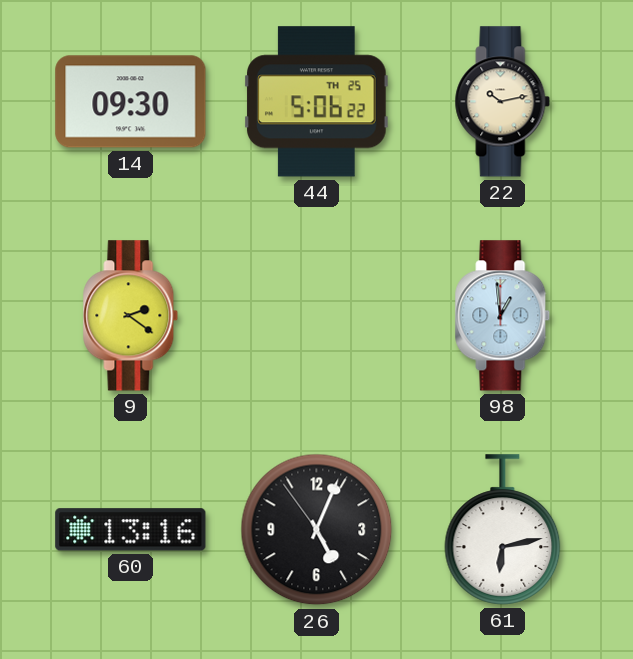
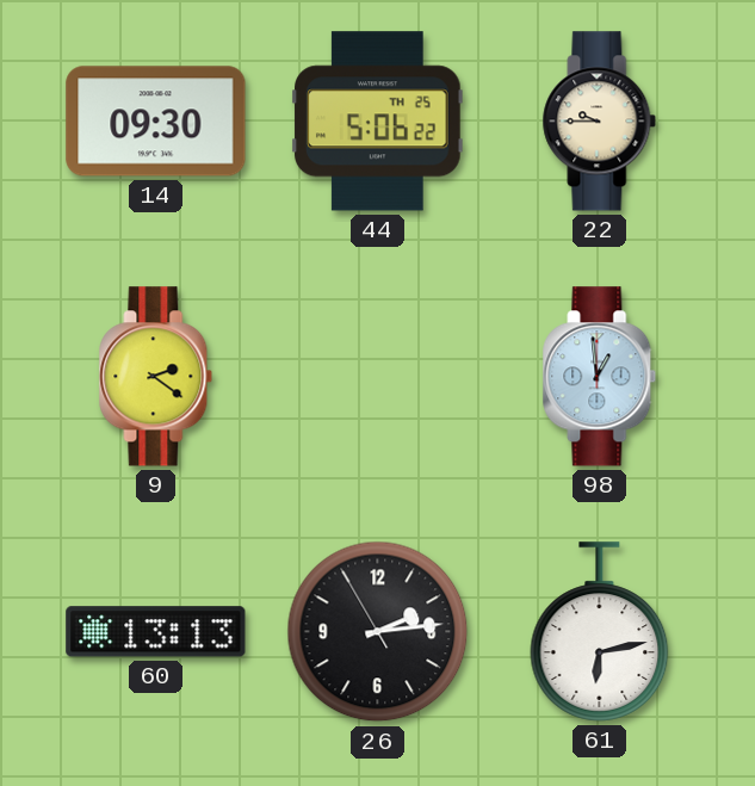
22: 10:13 -> 9:45 (600, 122)
60: 13:16 -> 13:13 (156, 632)
26: 5:03 -> 2:13 (378, 632)
